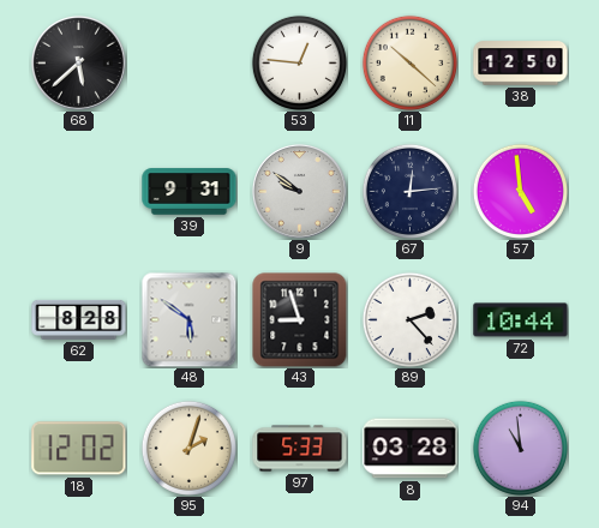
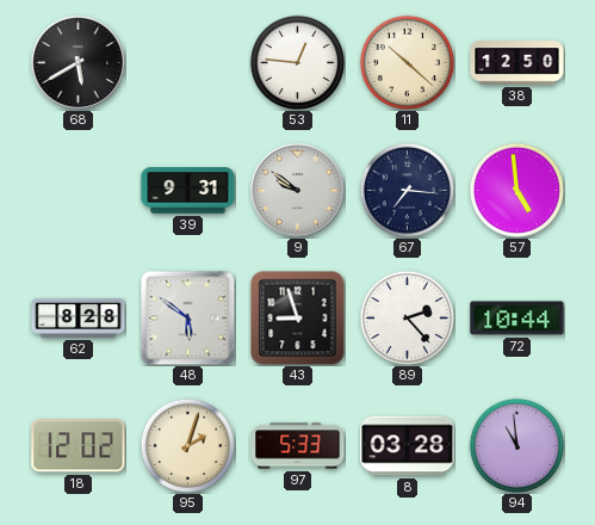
68: 5:38 -> 5:40 (78, 62)
67: 12:14 -> 7:16 (407, 190)
